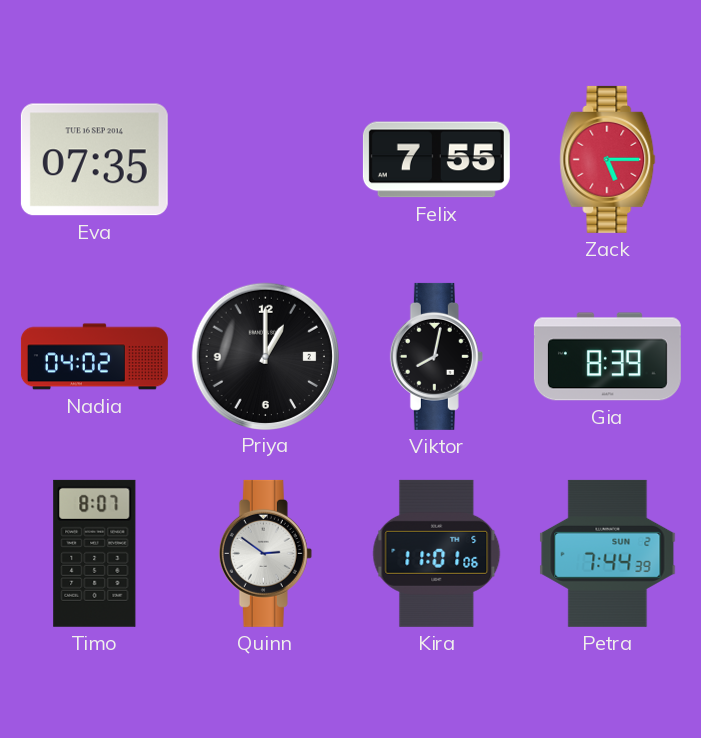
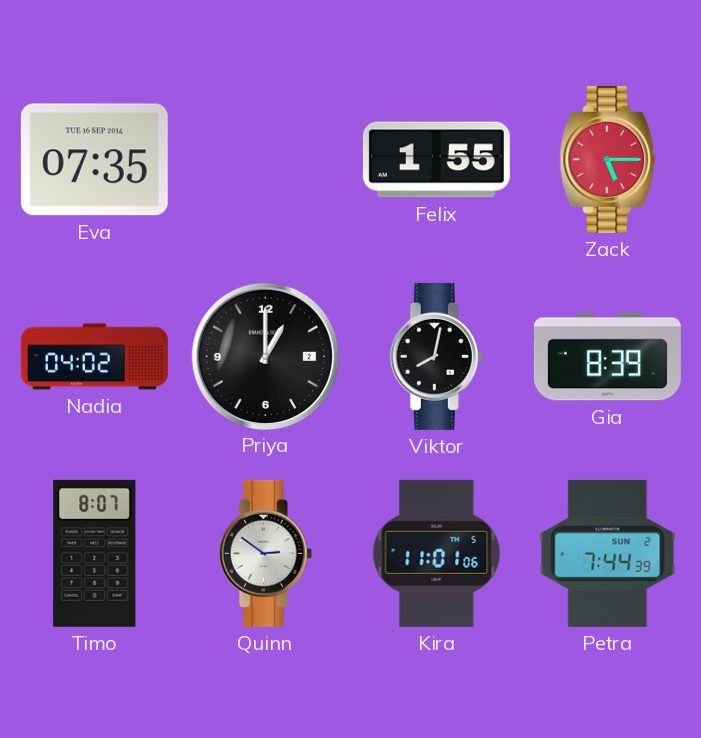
Felix: 7:55 -> 1:55 (436, 160)
